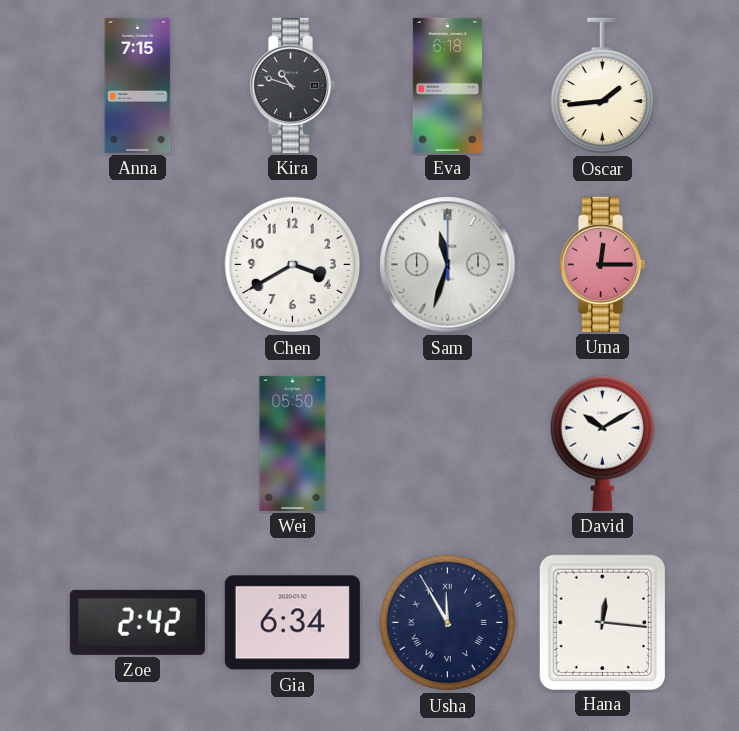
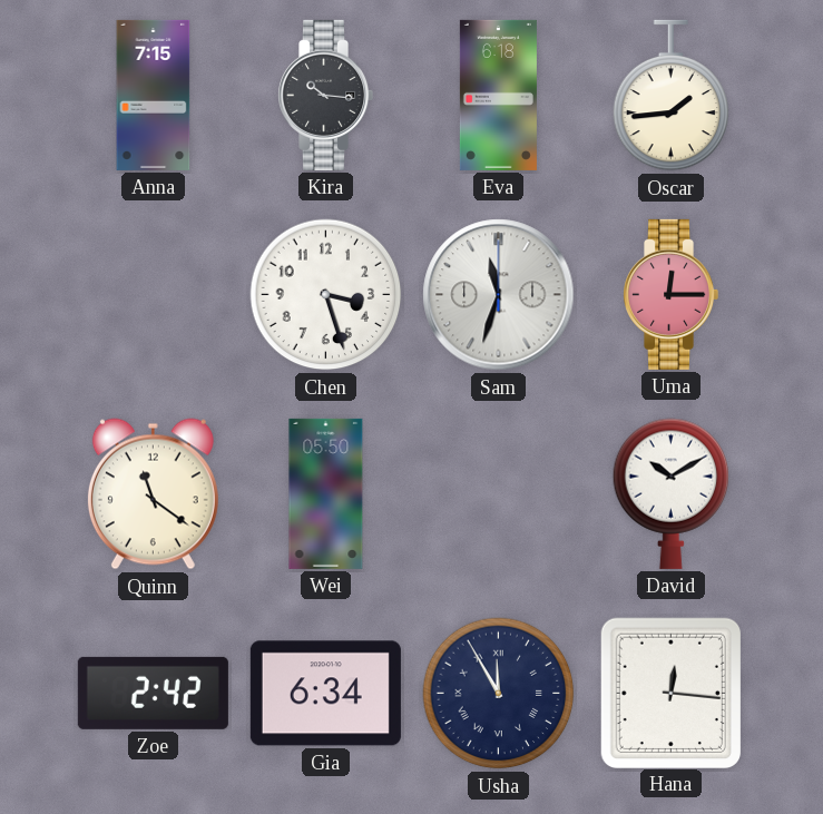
Kira: 10:48 -> 10:16 (326, 95)
Chen: 3:40 -> 3:27 (326, 295)
Quinn: none -> 11:21 (153, 494)
